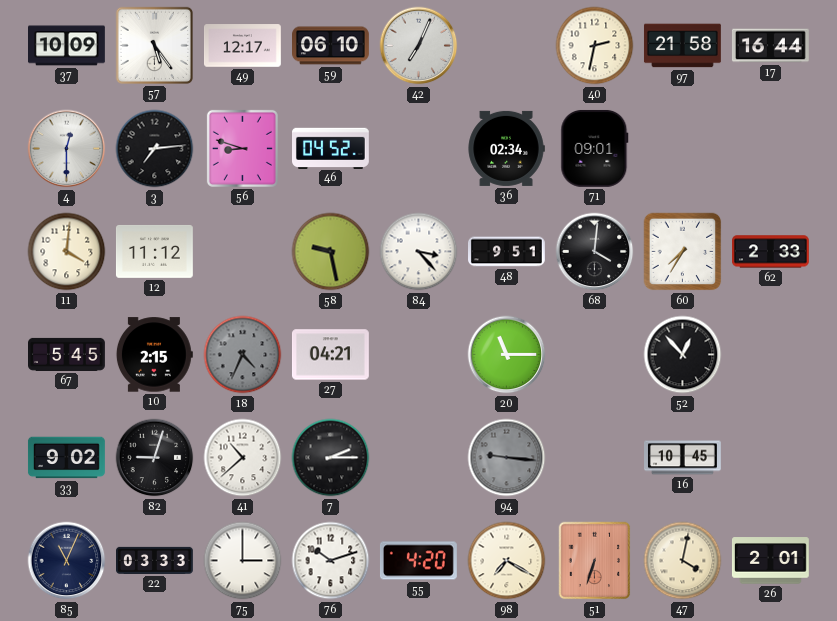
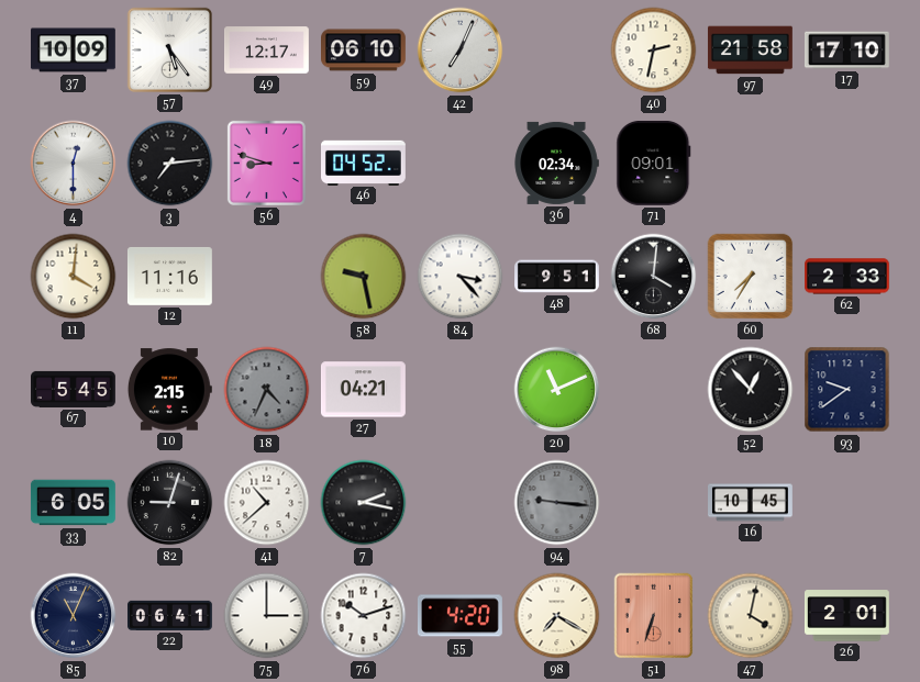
17: 16:44 -> 17:10 (847, 51)
12: 11:12 -> 11:16 (170, 277)
20: 11:15 -> 11:11 (557, 390)
93: none -> 9:39 (847, 390)
33: 9:02 -> 6:05 (74, 503)
7: 2:15 -> 2:17 (364, 503)
22: 03:33 -> 06:41 (170, 615)
